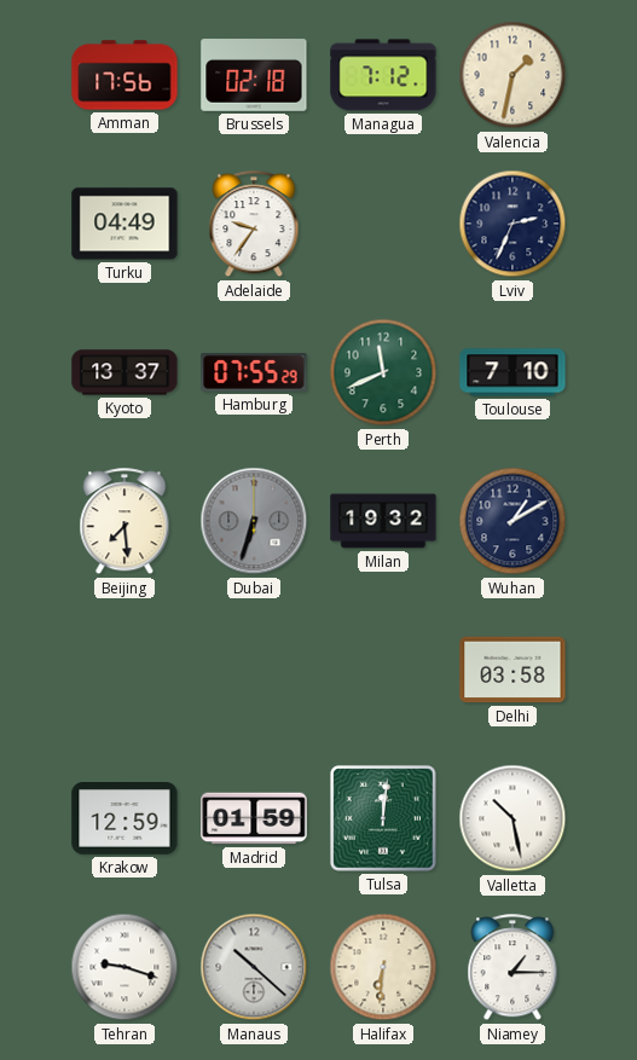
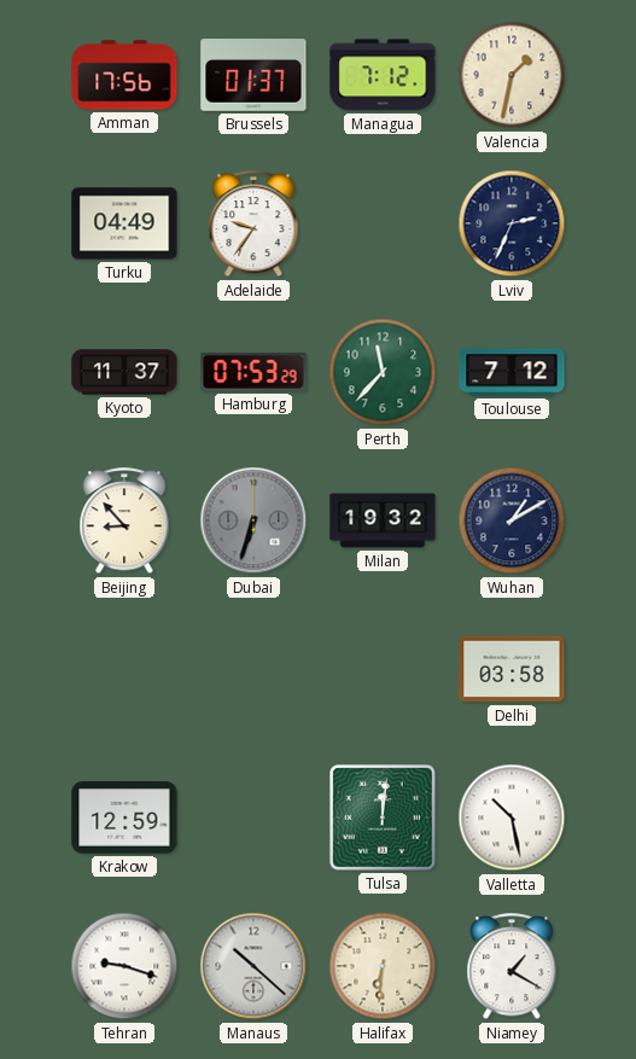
Brussels: 02:18 -> 01:37 (253, 75)
Kyoto: 13:37 -> 11:37 (124, 372)
Hamburg: 07:55 -> 07:53 (253, 372)
Perth: 11:41 -> 11:37 (383, 372)
Toulouse: 7:10 -> 7:12 (512, 372)
Beijing: 7:29 -> 8:53 (124, 522)
Madrid: 01:59 -> none (254, 818)
Niamey: 1:15 -> 1:20 (512, 967)
